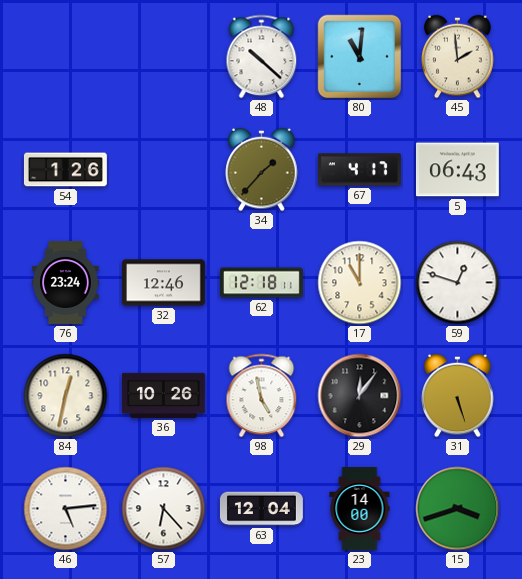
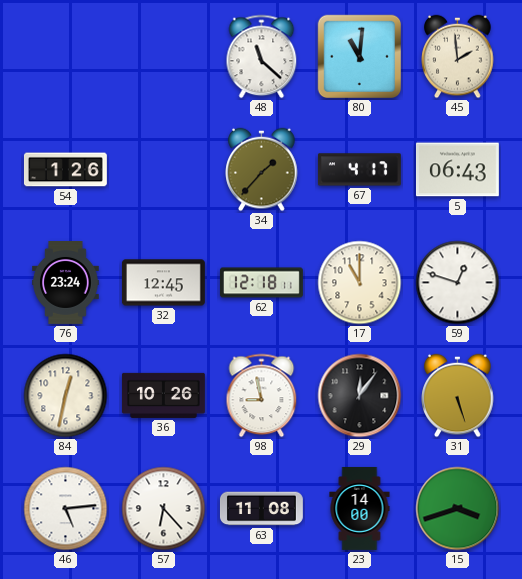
48: 10:22 -> 11:22 (262, 57)
32: 12:46 -> 12:45 (163, 283)
98: 4:58 -> 8:58 (262, 396)
63: 12:04 -> 11:08 (261, 509)
